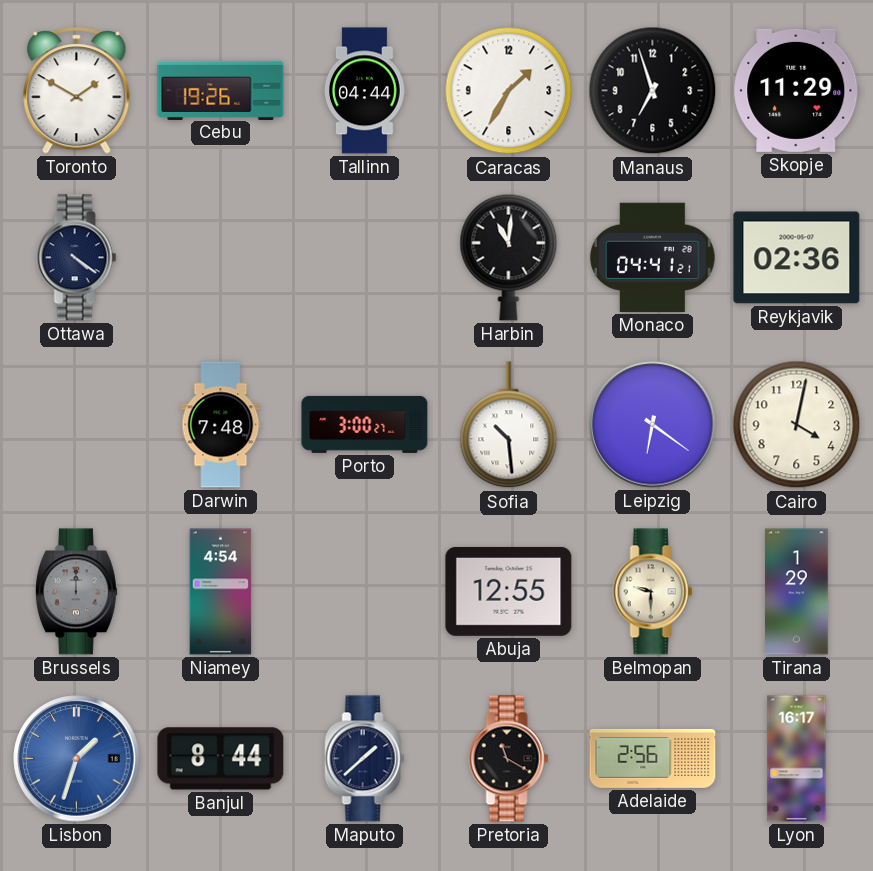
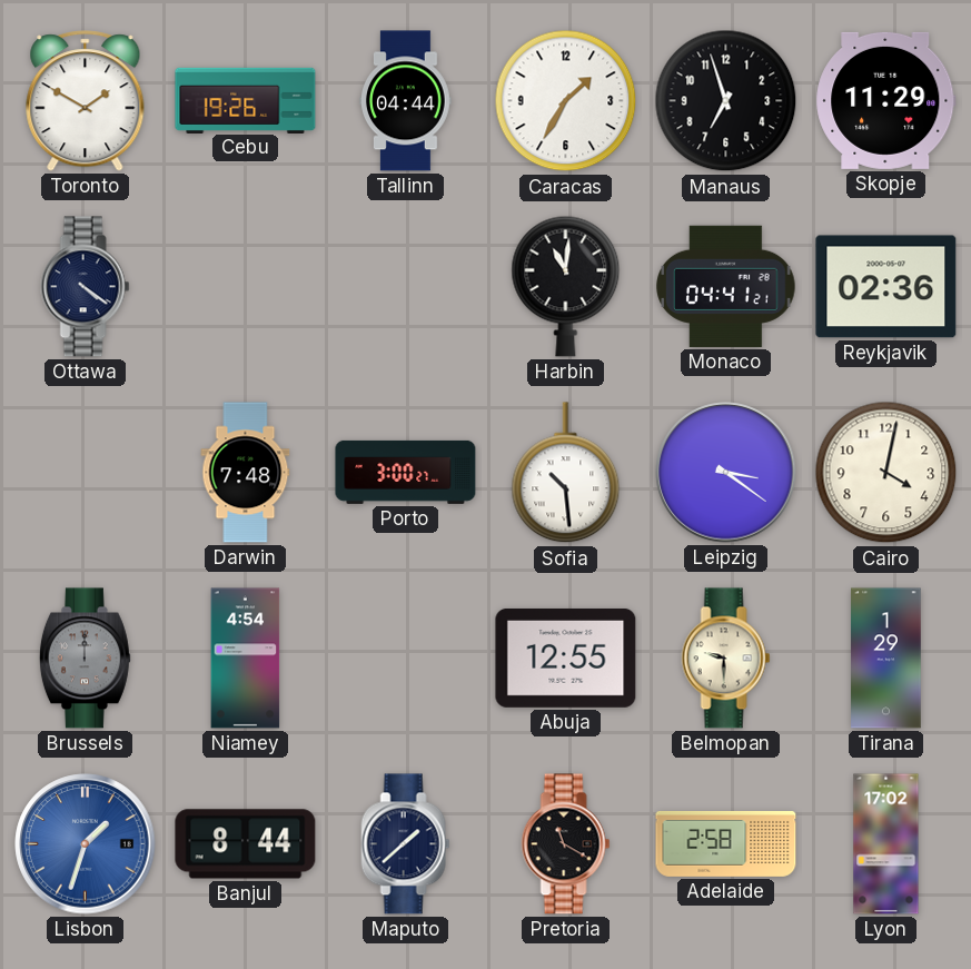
Leipzig: 6:21 -> 3:21 (726, 473)
Adelaide: 2:56 -> 2:58 (726, 843)
Lyon: 16:17 -> 17:02 (886, 844)
